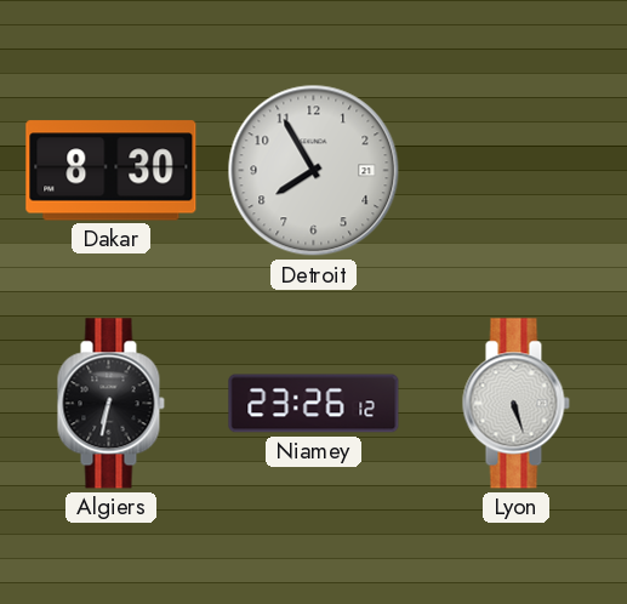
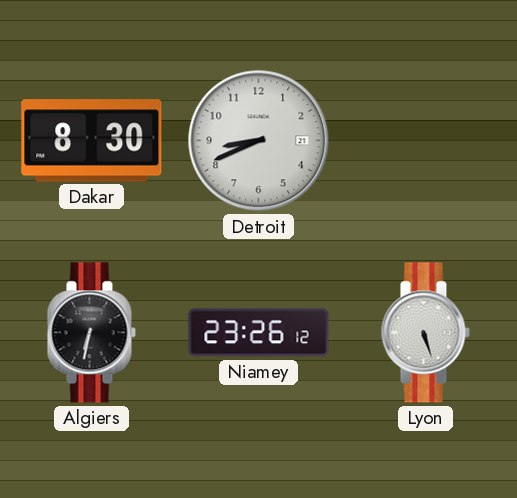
Detroit: 7:55 -> 8:41 (259, 141)
